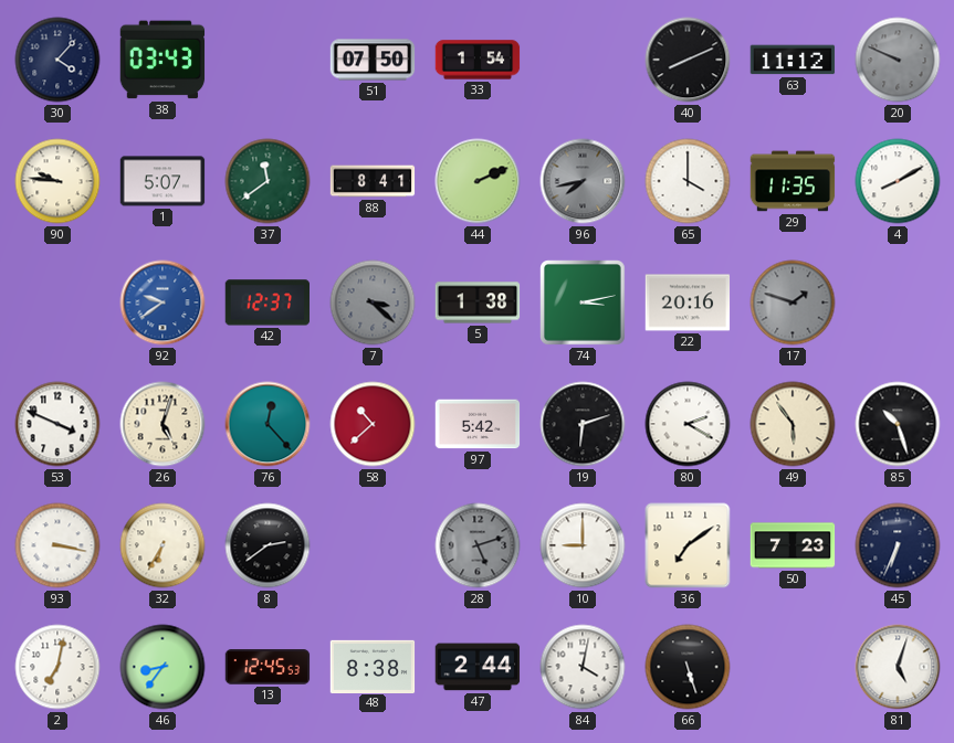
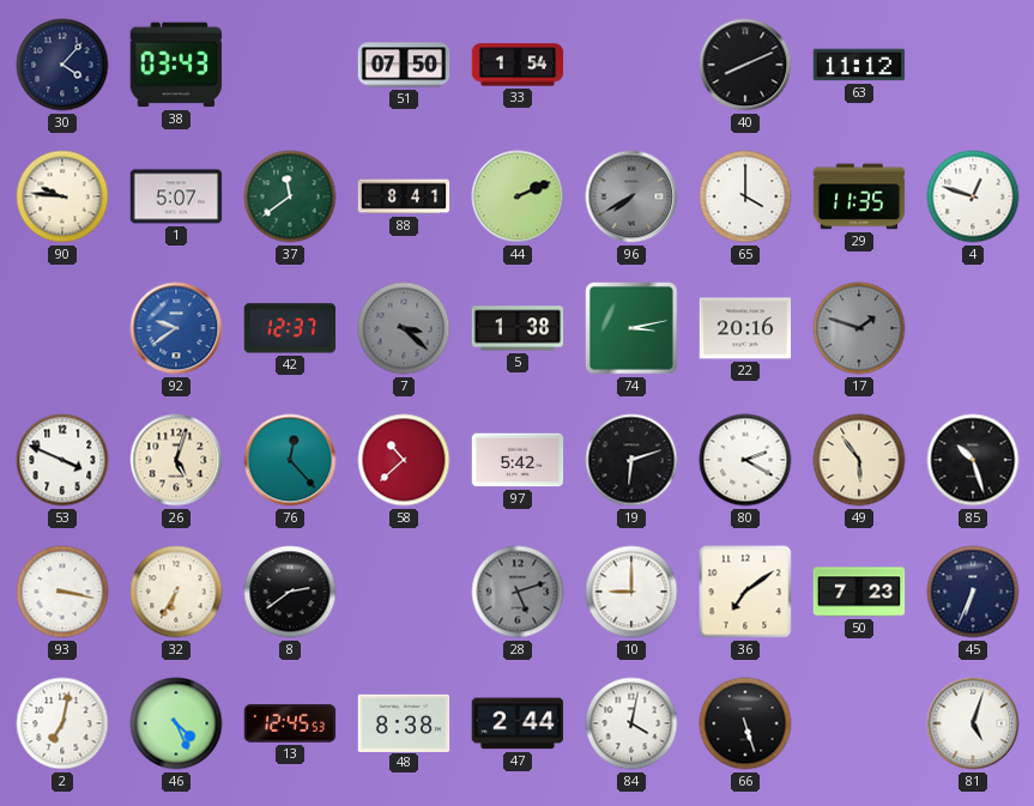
20: 9:49 -> none (898, 60)
96: 7:43 -> 7:40 (631, 196)
4: 8:10 -> 12:48 (973, 196)
46: 8:36 -> 4:26 (176, 723)
